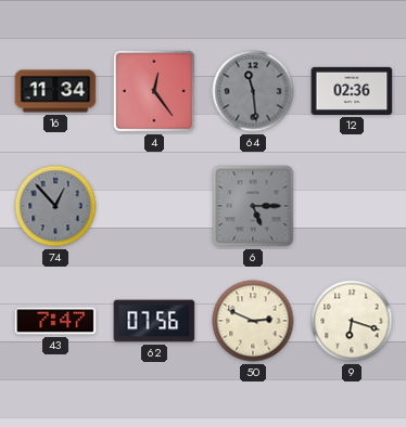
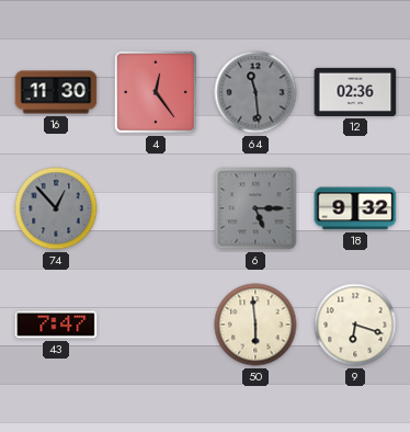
16: 11:34 -> 11:30 (56, 92)
18: none -> 9:32 (355, 208)
62: 07:56 -> none (154, 321)
50: 2:49 -> 5:59 (255, 325)
